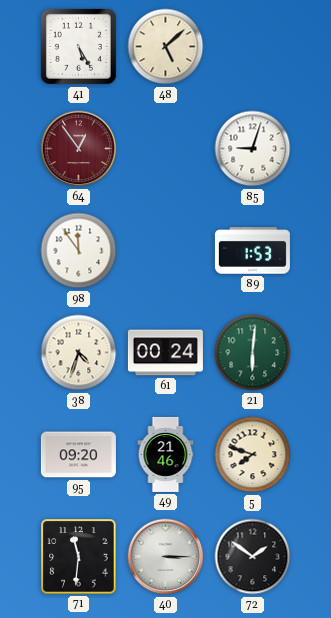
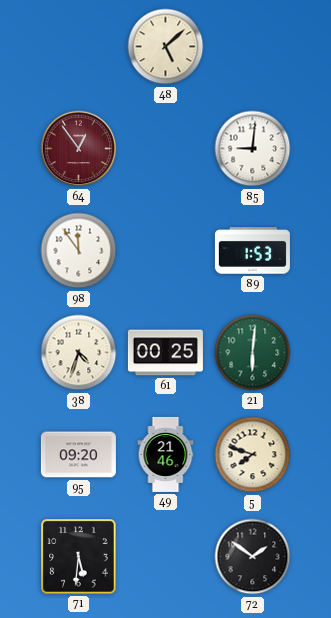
41: 5:25 -> none (78, 46)
85: 9:03 -> 9:01 (253, 149)
61: 00:24 -> 00:25 (165, 353)
71: 11:31 -> 5:31 (79, 557)
40: 3:15 -> none (166, 557)
